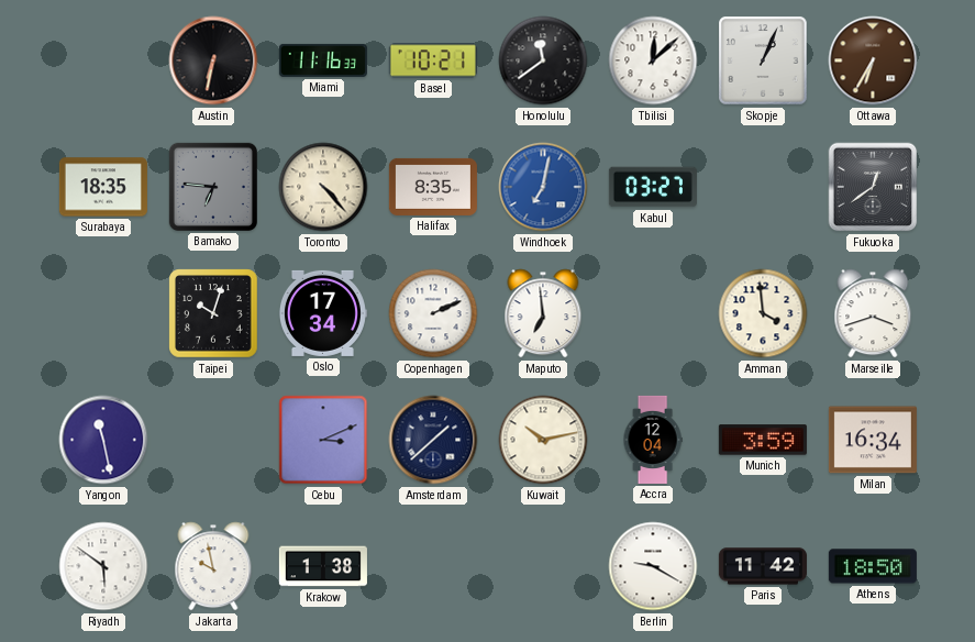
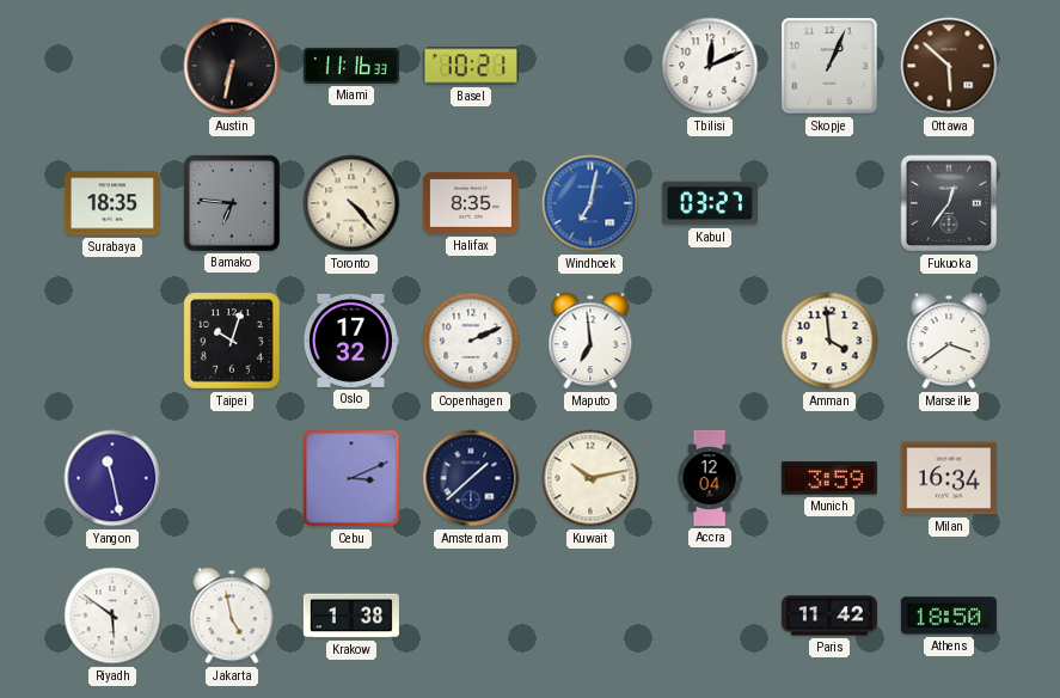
Honolulu: 11:39 -> none (543, 60)
Tbilisi: 12:08 -> 12:11 (710, 66)
Ottawa: 6:35 -> 5:52 (949, 66)
Fukuoka: 12:39 -> 12:36 (949, 203)
Oslo: 17:34 -> 17:32 (350, 341)
Marseille: 3:42 -> 3:39 (949, 341)
Jakarta: 9:58 -> 4:58 (232, 616)
Berlin: 9:20 -> none (653, 566)
